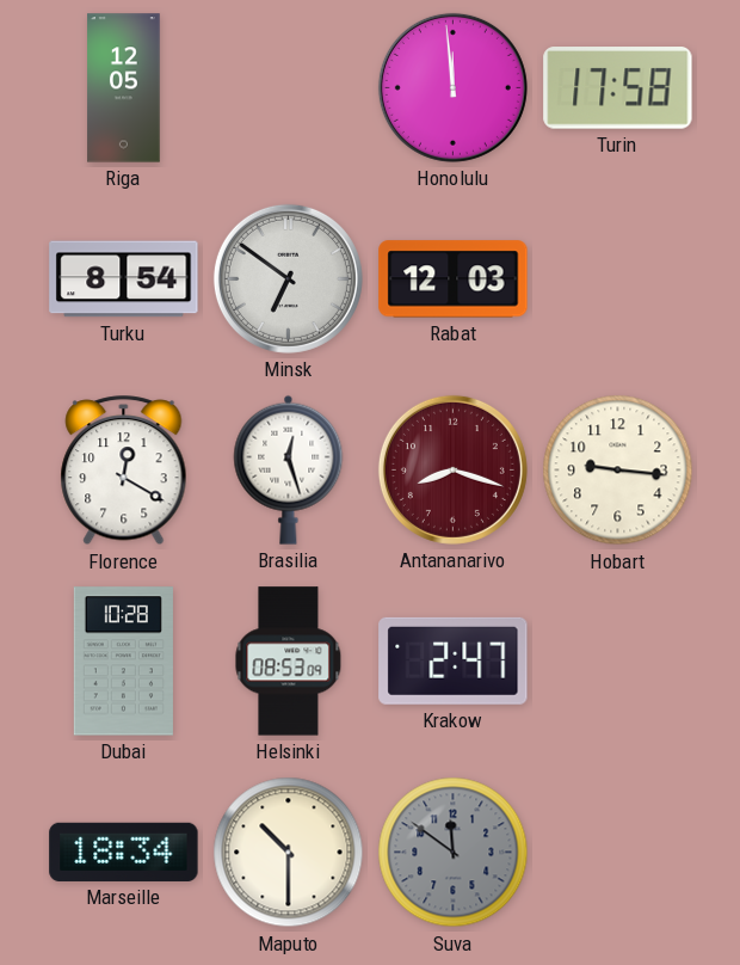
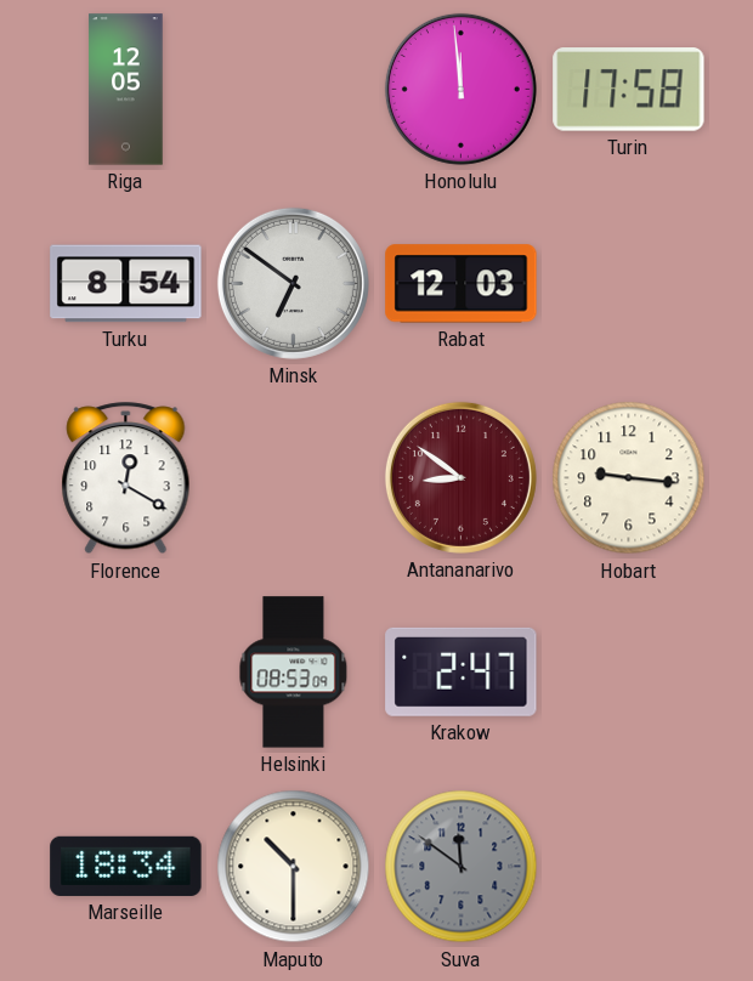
Brasilia: 12:27 -> none (289, 469)
Antananarivo: 8:18 -> 8:51 (460, 477)
Dubai: 10:28 -> none (123, 662)
